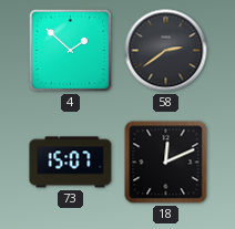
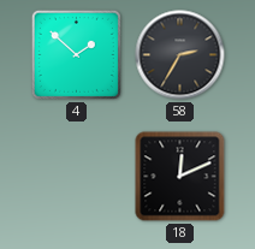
58: 2:39 -> 2:35 (180, 55)
73: 15:07 -> none (71, 163)
